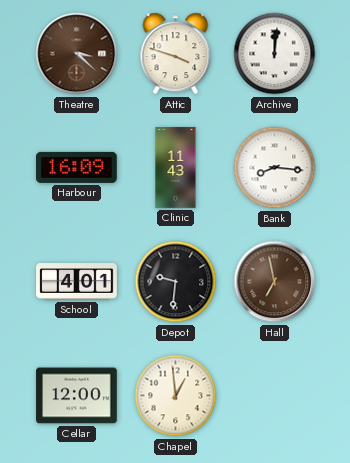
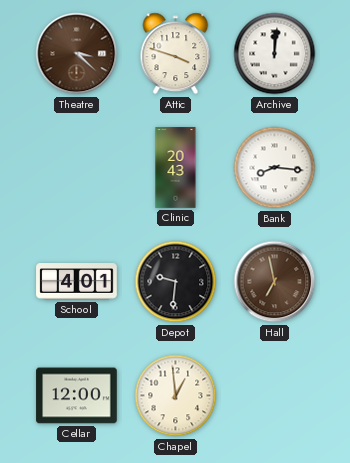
Harbour: 16:09 -> none (77, 167)
Clinic: 11:43 -> 20:43 (176, 168)
